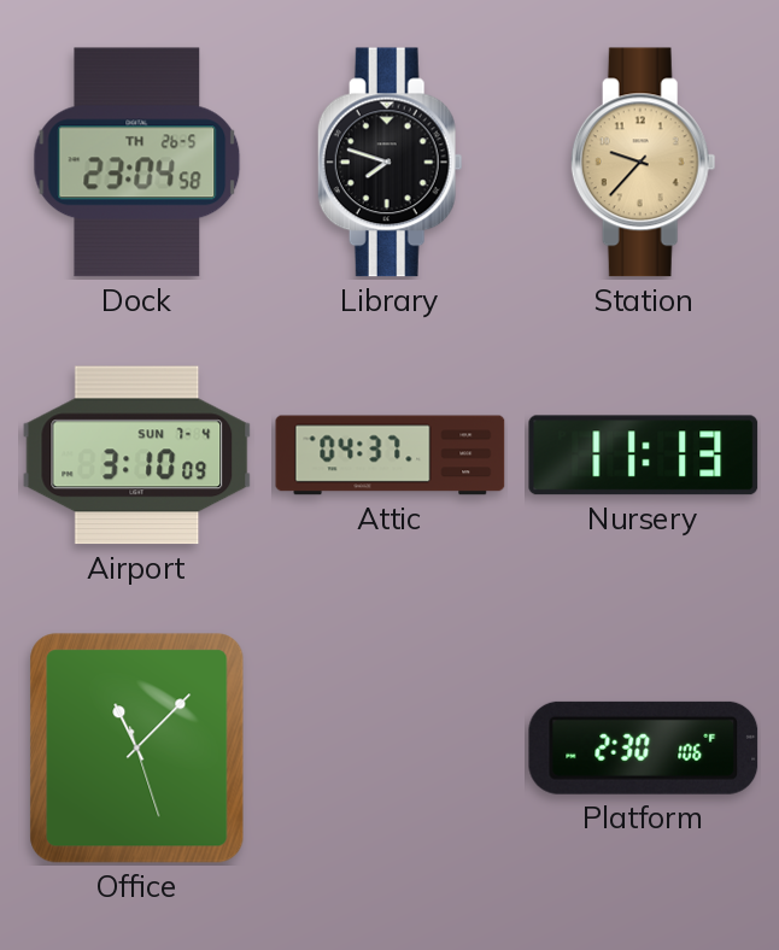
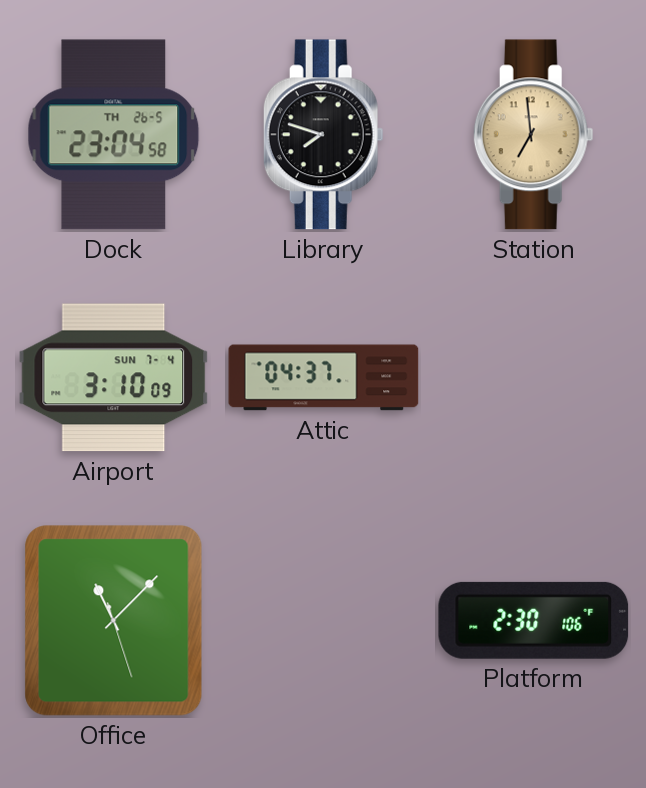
Station: 9:37 -> 6:59 (533, 135)
Nursery: 11:13 -> none (644, 456)
